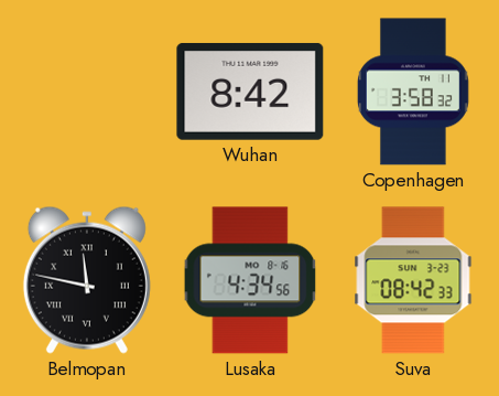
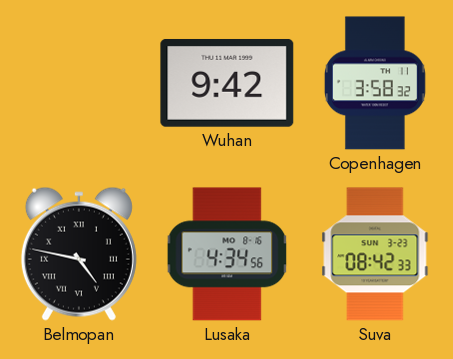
Wuhan: 8:42 -> 9:42 (227, 83)
Belmopan: 11:47 -> 4:47 (79, 254)
